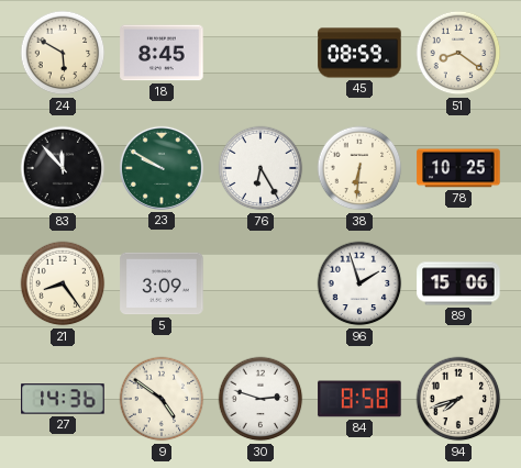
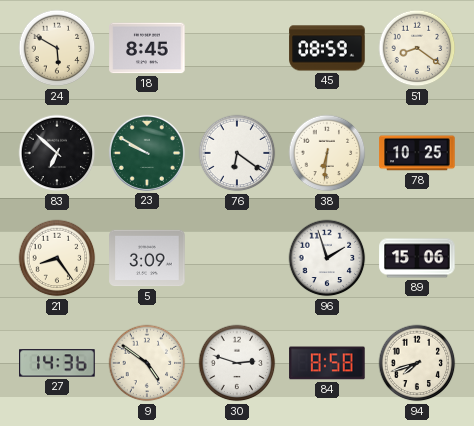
83: 11:53 -> 6:52 (57, 153)
76: 6:25 -> 6:21 (237, 153)
